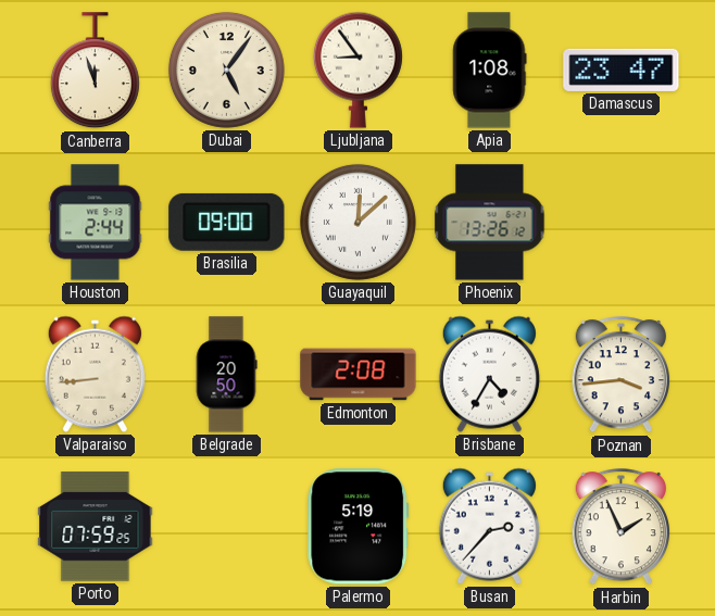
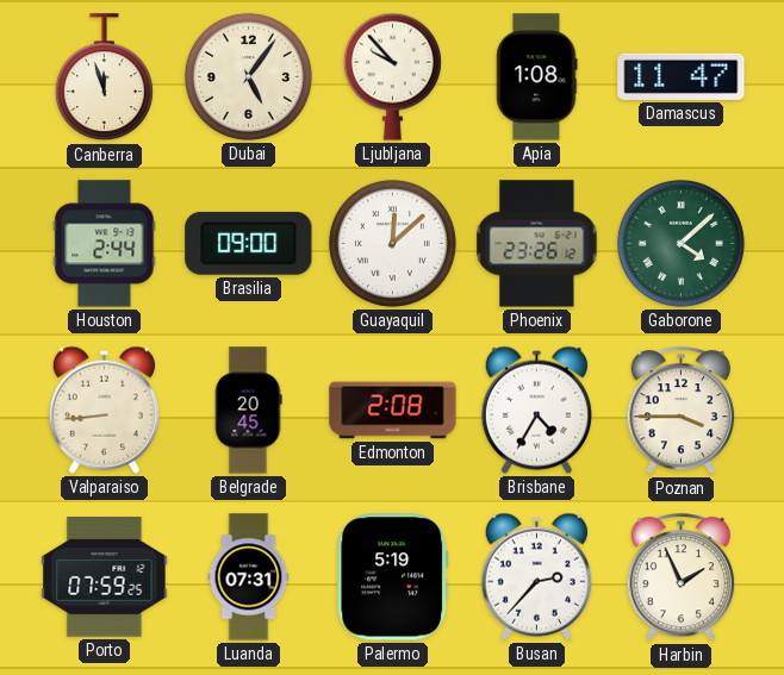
Ljubljana: 8:54 -> 9:53 (392, 76)
Damascus: 23:47 -> 11:47 (682, 76)
Phoenix: 13:26 -> 23:26 (537, 244)
Gaborone: none -> 4:08 (680, 243)
Belgrade: 20:50 -> 20:45 (248, 411)
Poznan: 3:44 -> 3:45 (680, 411)
Luanda: none -> 07:31 (249, 577)
